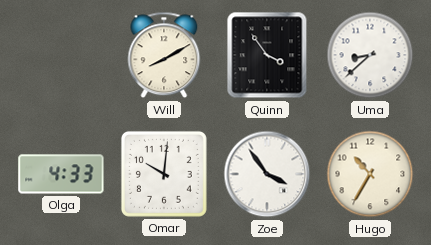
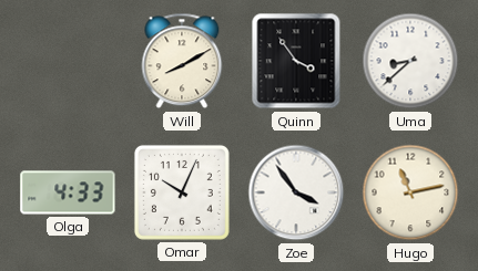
Omar: 10:01 -> 10:04 (182, 192)
Hugo: 10:35 -> 11:13 (410, 192)
